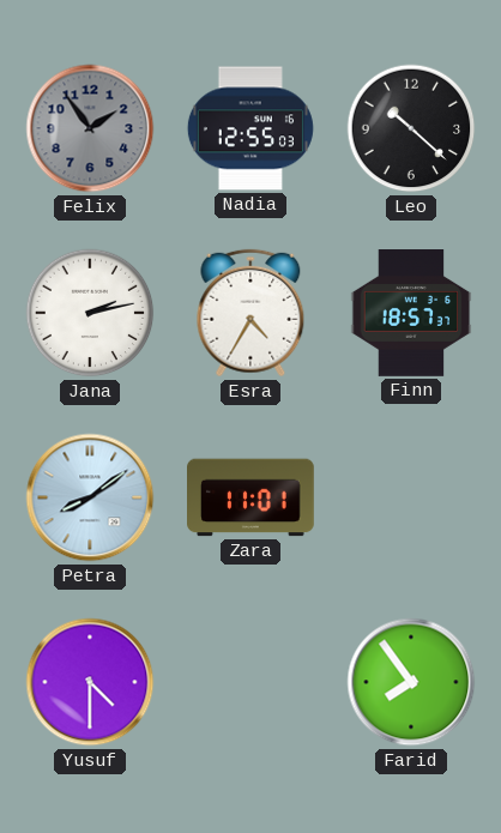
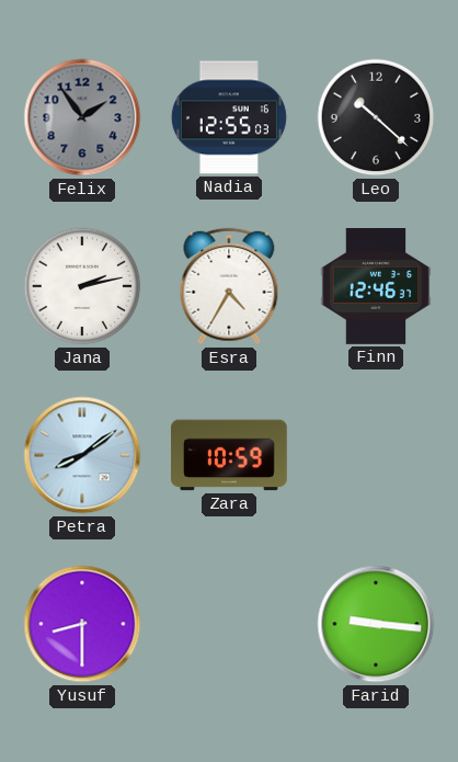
Finn: 18:57 -> 12:46 (376, 287)
Zara: 11:01 -> 10:59 (230, 455)
Yusuf: 4:30 -> 8:30 (82, 624)
Farid: 7:54 -> 9:16 (376, 624)
